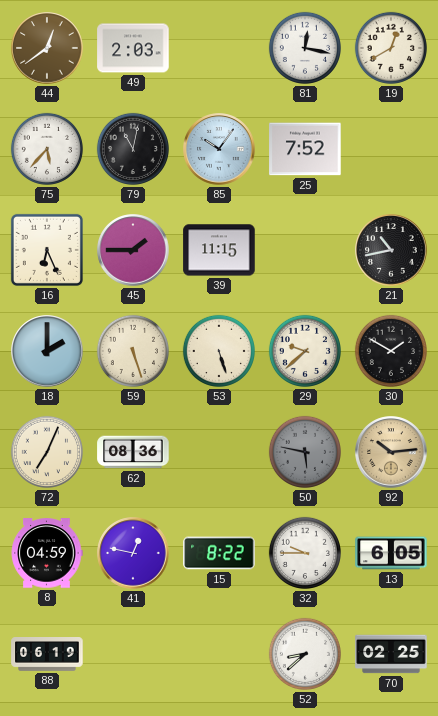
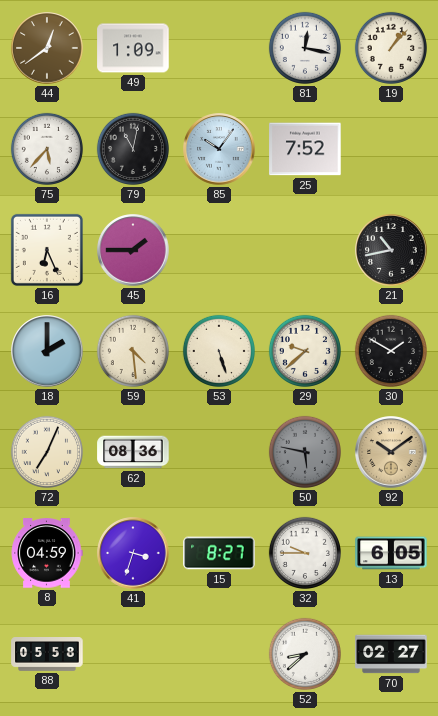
49: 2:03 -> 1:09 (133, 48)
19: 12:40 -> 1:07 (391, 48)
39: 11:15 -> none (219, 250)
59: 5:27 -> 4:29 (133, 351)
92: 10:14 -> 10:09 (391, 452)
41: 12:47 -> 3:33 (133, 553)
15: 8:22 -> 8:27 (219, 553)
88: 06:19 -> 05:58 (47, 655)
70: 02:25 -> 02:27 (391, 654)
